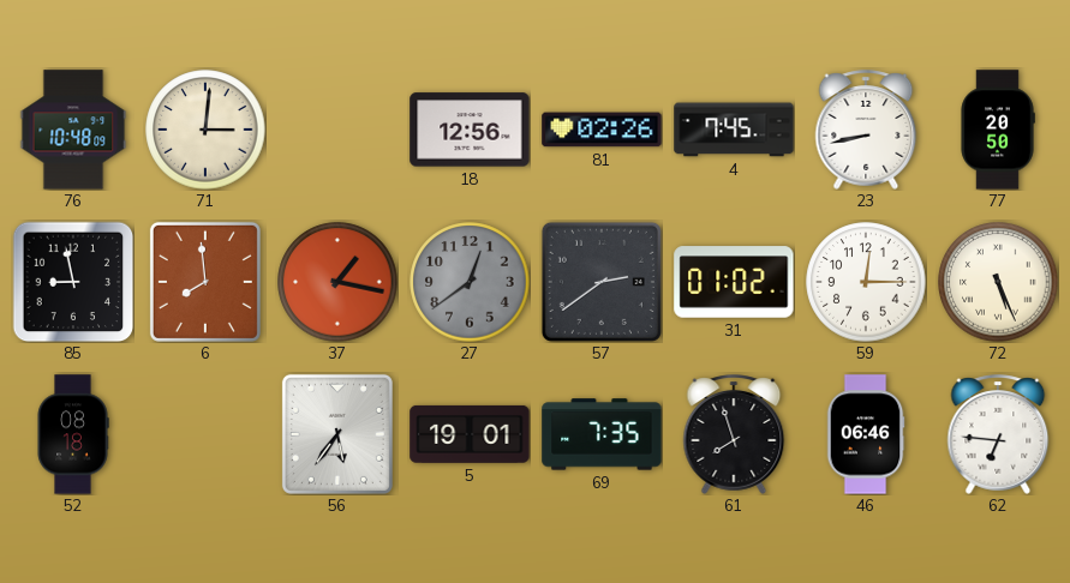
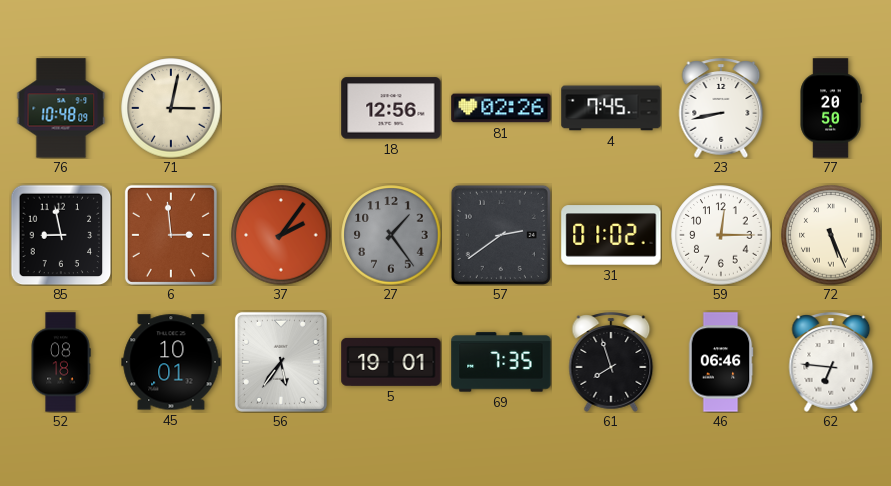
71: 3:01 -> 3:02 (171, 108)
6: 7:59 -> 2:59 (171, 235)
37: 1:17 -> 2:06 (281, 235)
27: 12:39 -> 1:24 (391, 235)
45: none -> 10:01 (171, 362)
